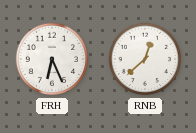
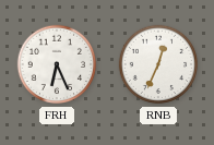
RNB: 12:38 -> 12:34 (158, 64)
